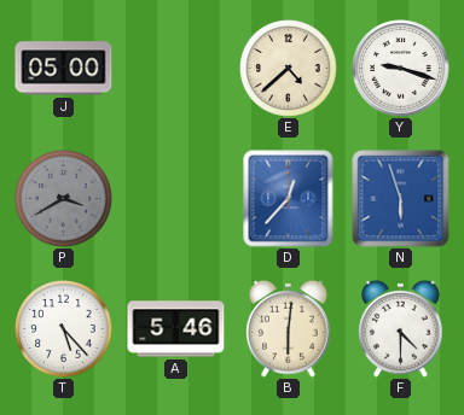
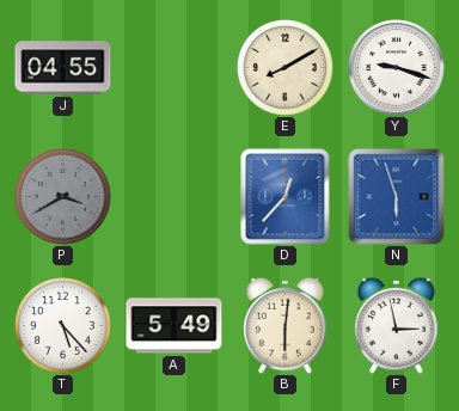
J: 05:00 -> 04:55 (63, 68)
E: 4:38 -> 8:10 (286, 68)
A: 5:46 -> 5:49 (175, 326)
F: 4:30 -> 2:58 (397, 325)
